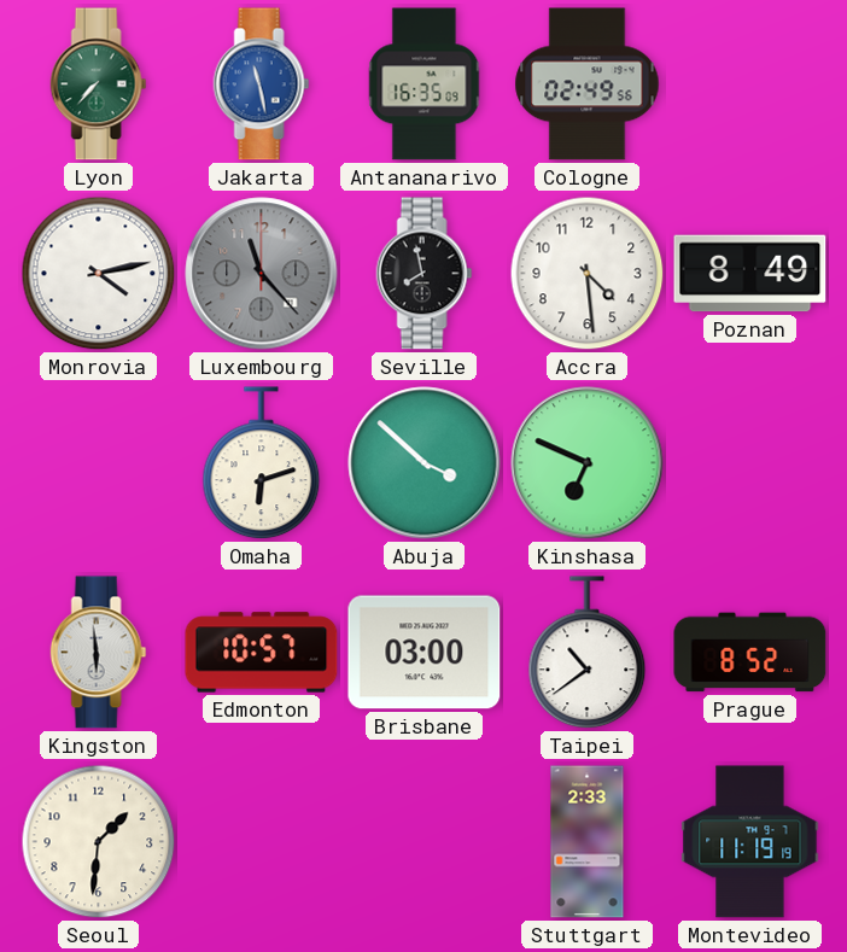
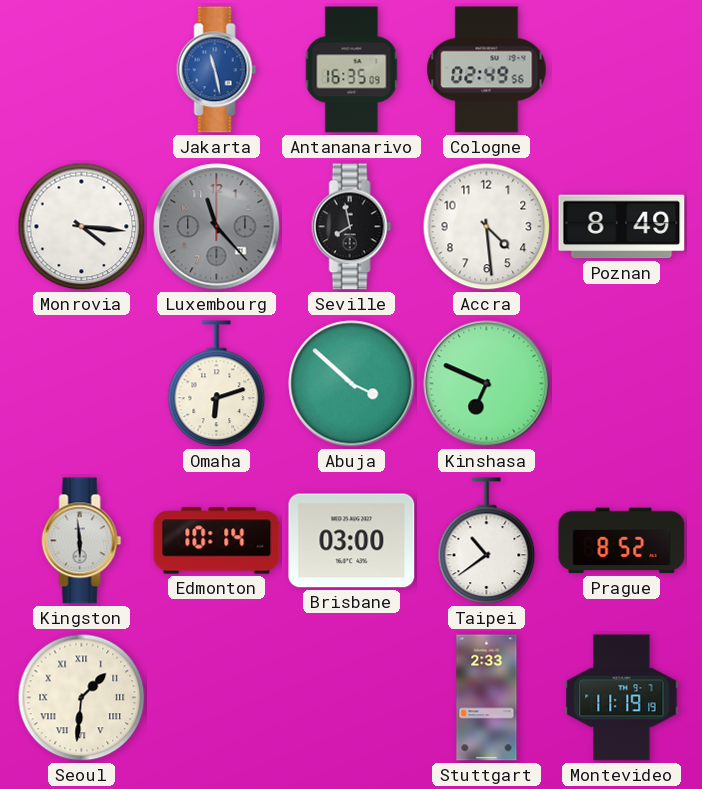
Lyon: 7:37 -> none (99, 84)
Monrovia: 4:13 -> 4:16 (82, 227)
Edmonton: 10:57 -> 10:14 (217, 541)
Seoul numerals: Arabic -> Roman (82, 698)
